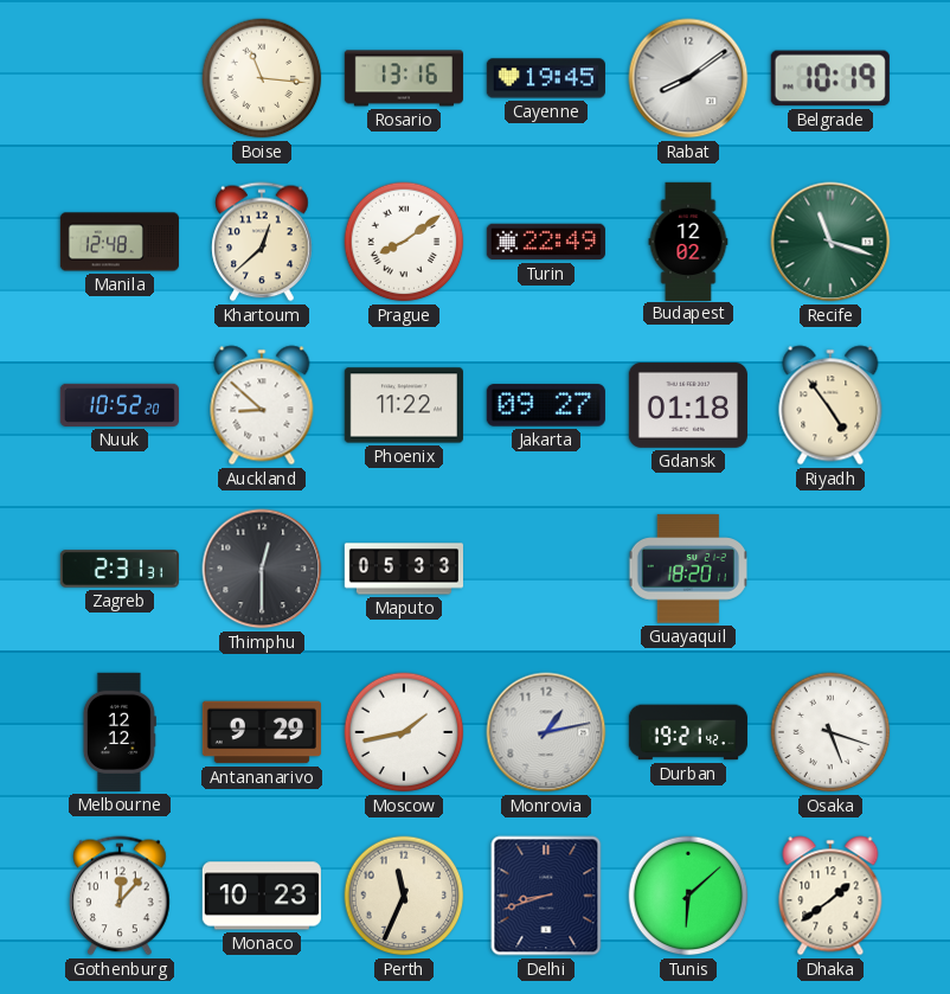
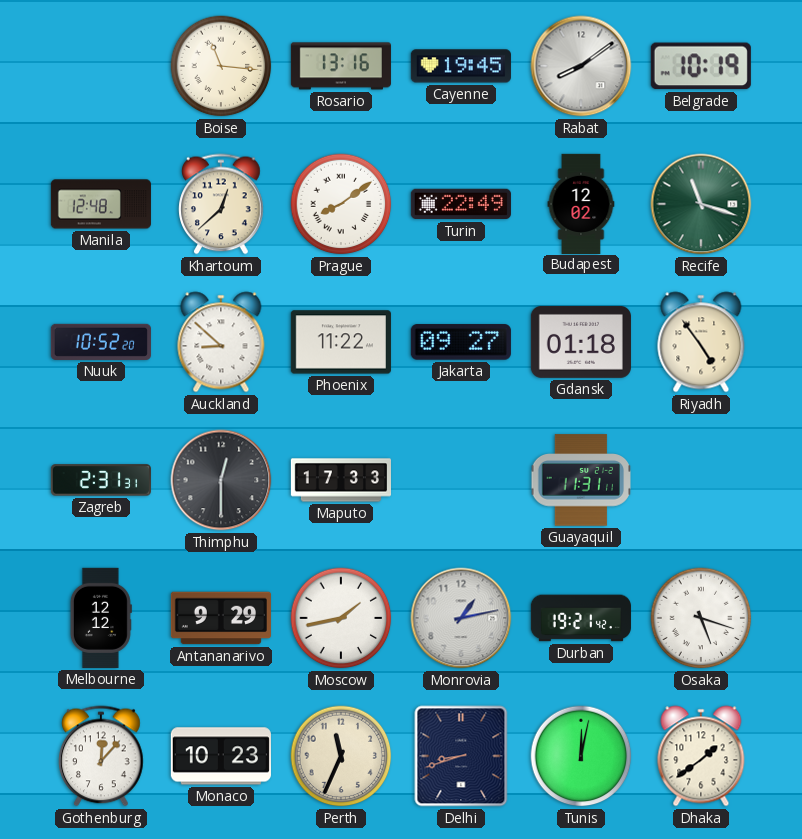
Maputo: 05:33 -> 17:33 (340, 480)
Guayaquil: 18:20 -> 11:31 (580, 480)
Tunis: 6:08 -> 12:02 (581, 756)
